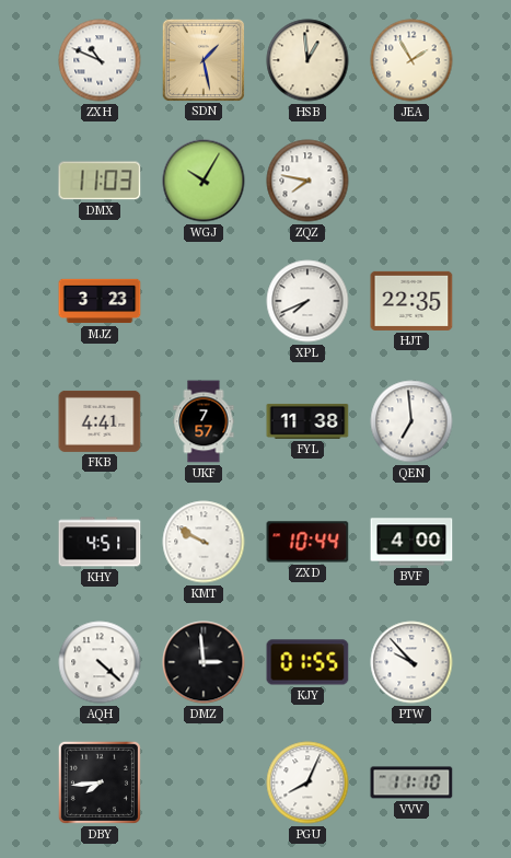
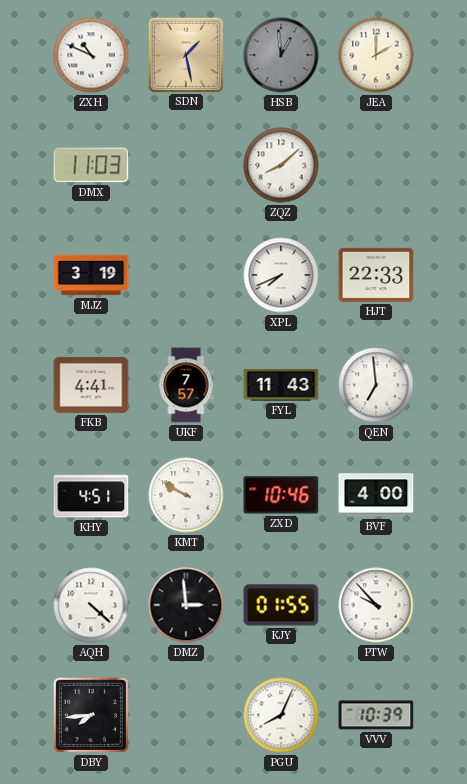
HSB dial: cream -> grey (281, 55)
JEA: 1:55 -> 2:00 (376, 55)
WGJ: 10:05 -> none (204, 181)
ZQZ: 7:47 -> 8:08 (281, 165)
MJZ: 3:23 -> 3:19 (91, 275)
HJT: 22:35 -> 22:33 (376, 275)
FYL: 11:38 -> 11:43 (281, 385)
ZXD: 10:44 -> 10:46 (281, 495)
VVV: 11:10 -> 10:39 (376, 715)
